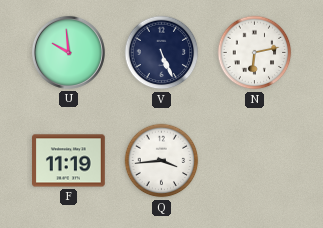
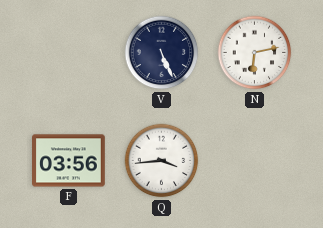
U: 9:59 -> none (68, 52)
F: 11:19 -> 03:56 (69, 161)
